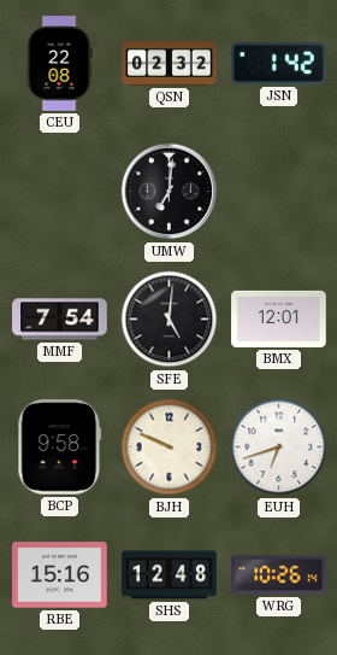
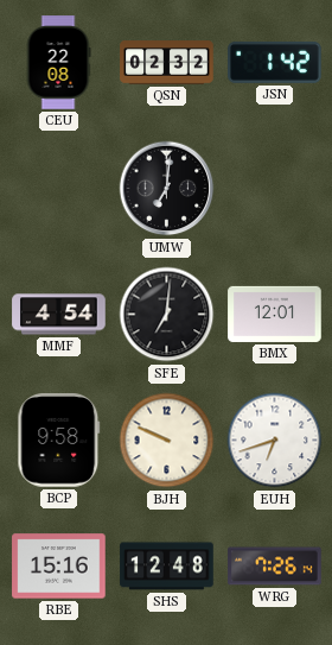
MMF: 7:54 -> 4:54 (59, 315)
SFE: 5:01 -> 7:01 (167, 315)
WRG: 10:26 -> 7:26 (275, 567)
